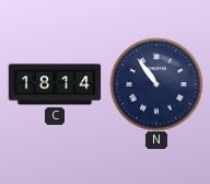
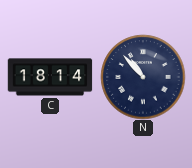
N: 10:54 -> 10:53 (143, 77)
